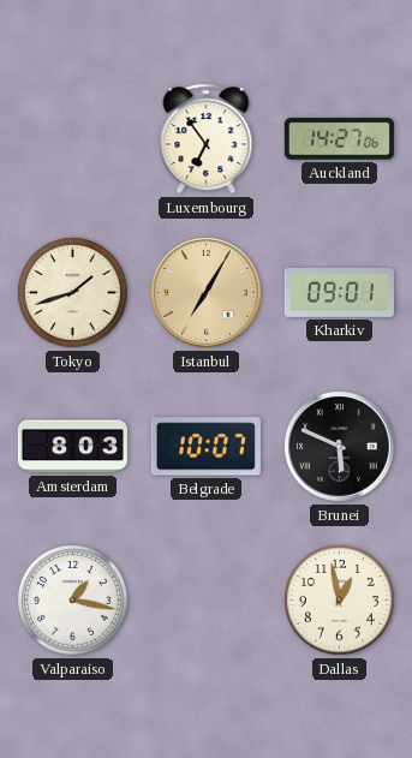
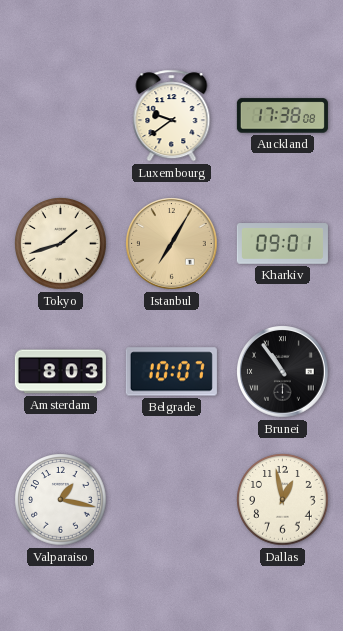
Luxembourg: 6:54 -> 9:39 (172, 116)
Auckland: 14:27 -> 17:38 (282, 116)
Brunei: 5:49 -> 10:54 (283, 372)
